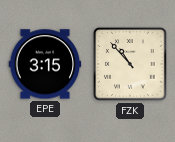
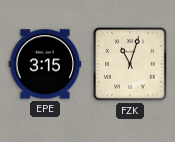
FZK: 10:53 -> 11:03 (130, 64)
